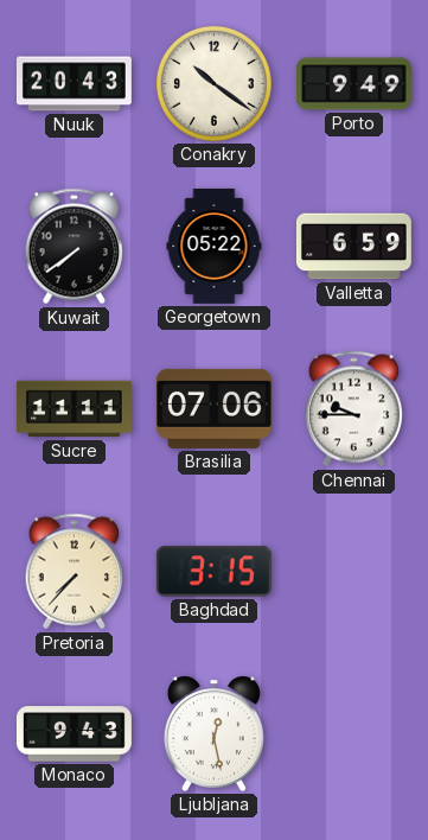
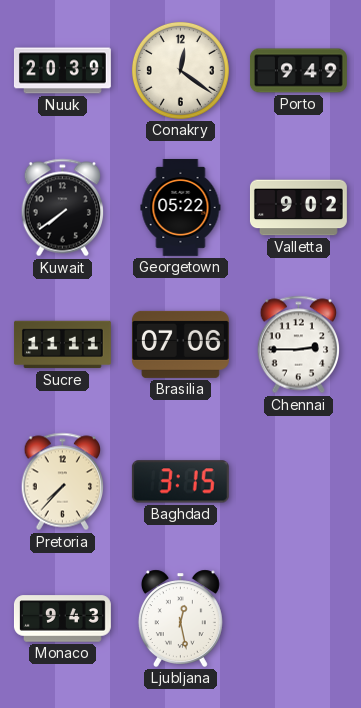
Nuuk: 20:43 -> 20:39 (62, 71)
Conakry: 10:21 -> 12:21 (180, 70)
Valletta: 6:59 -> 9:02 (298, 208)
Chennai: 9:45 -> 2:45 (298, 345)
